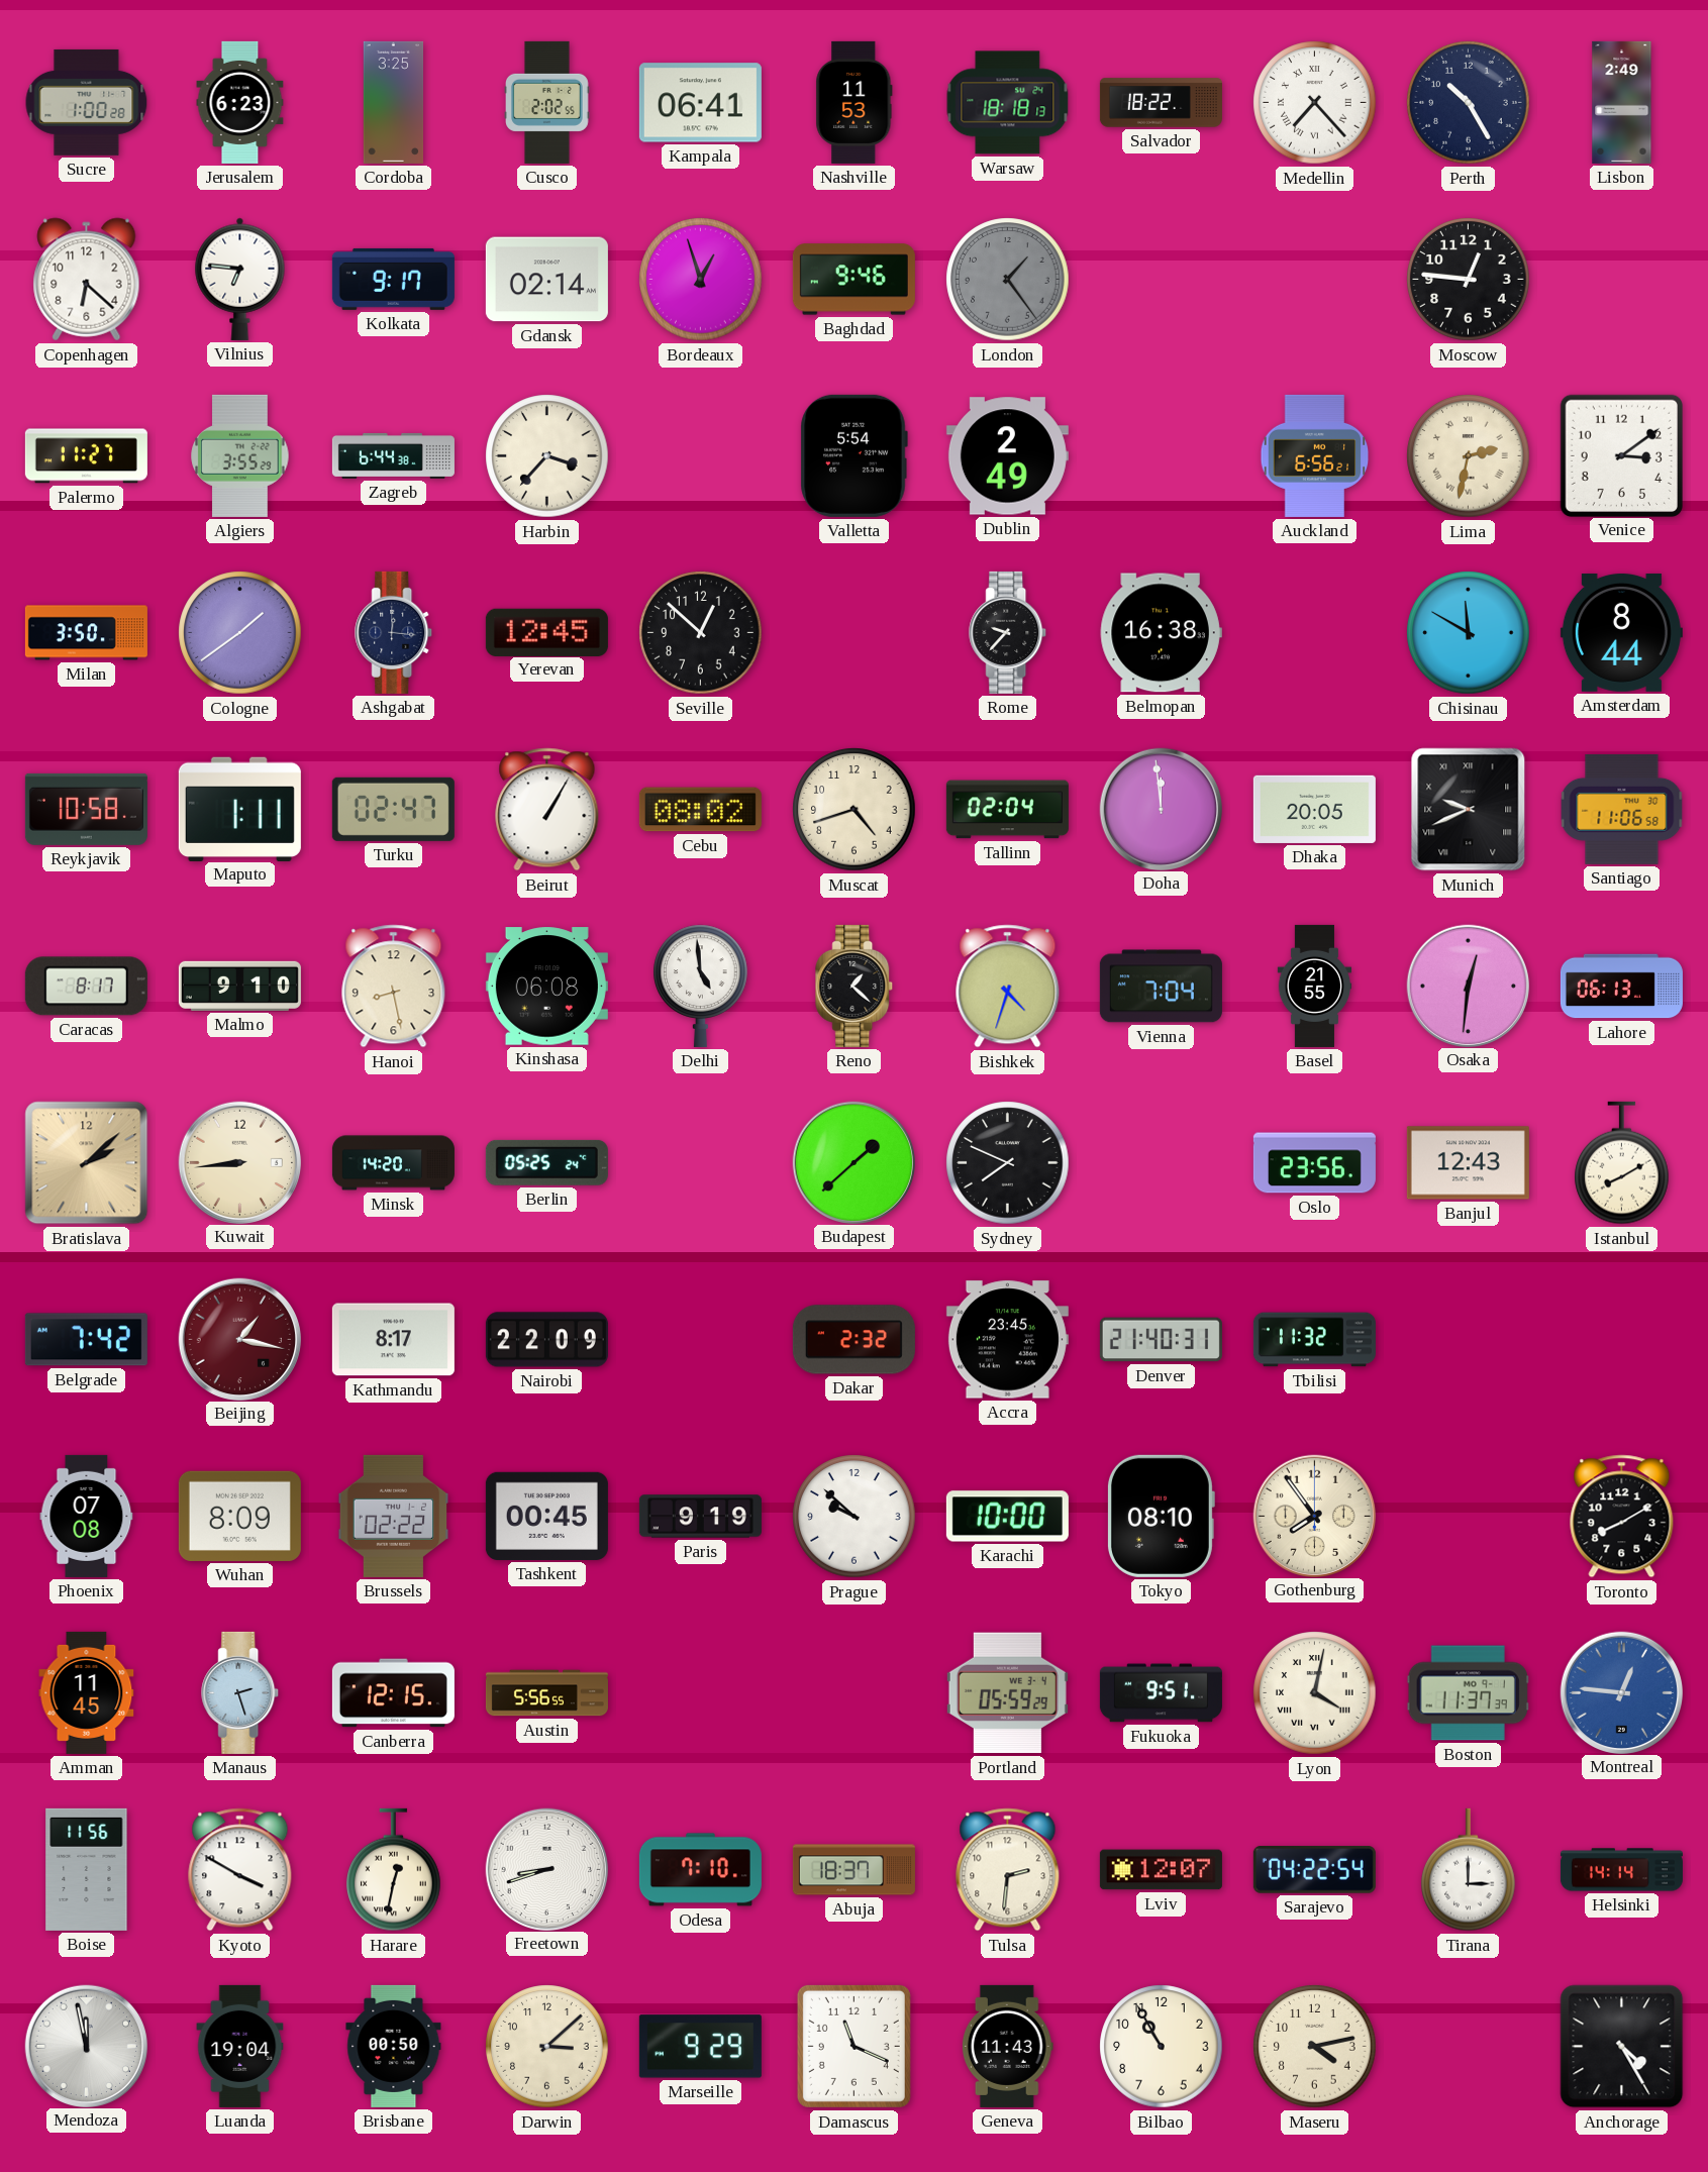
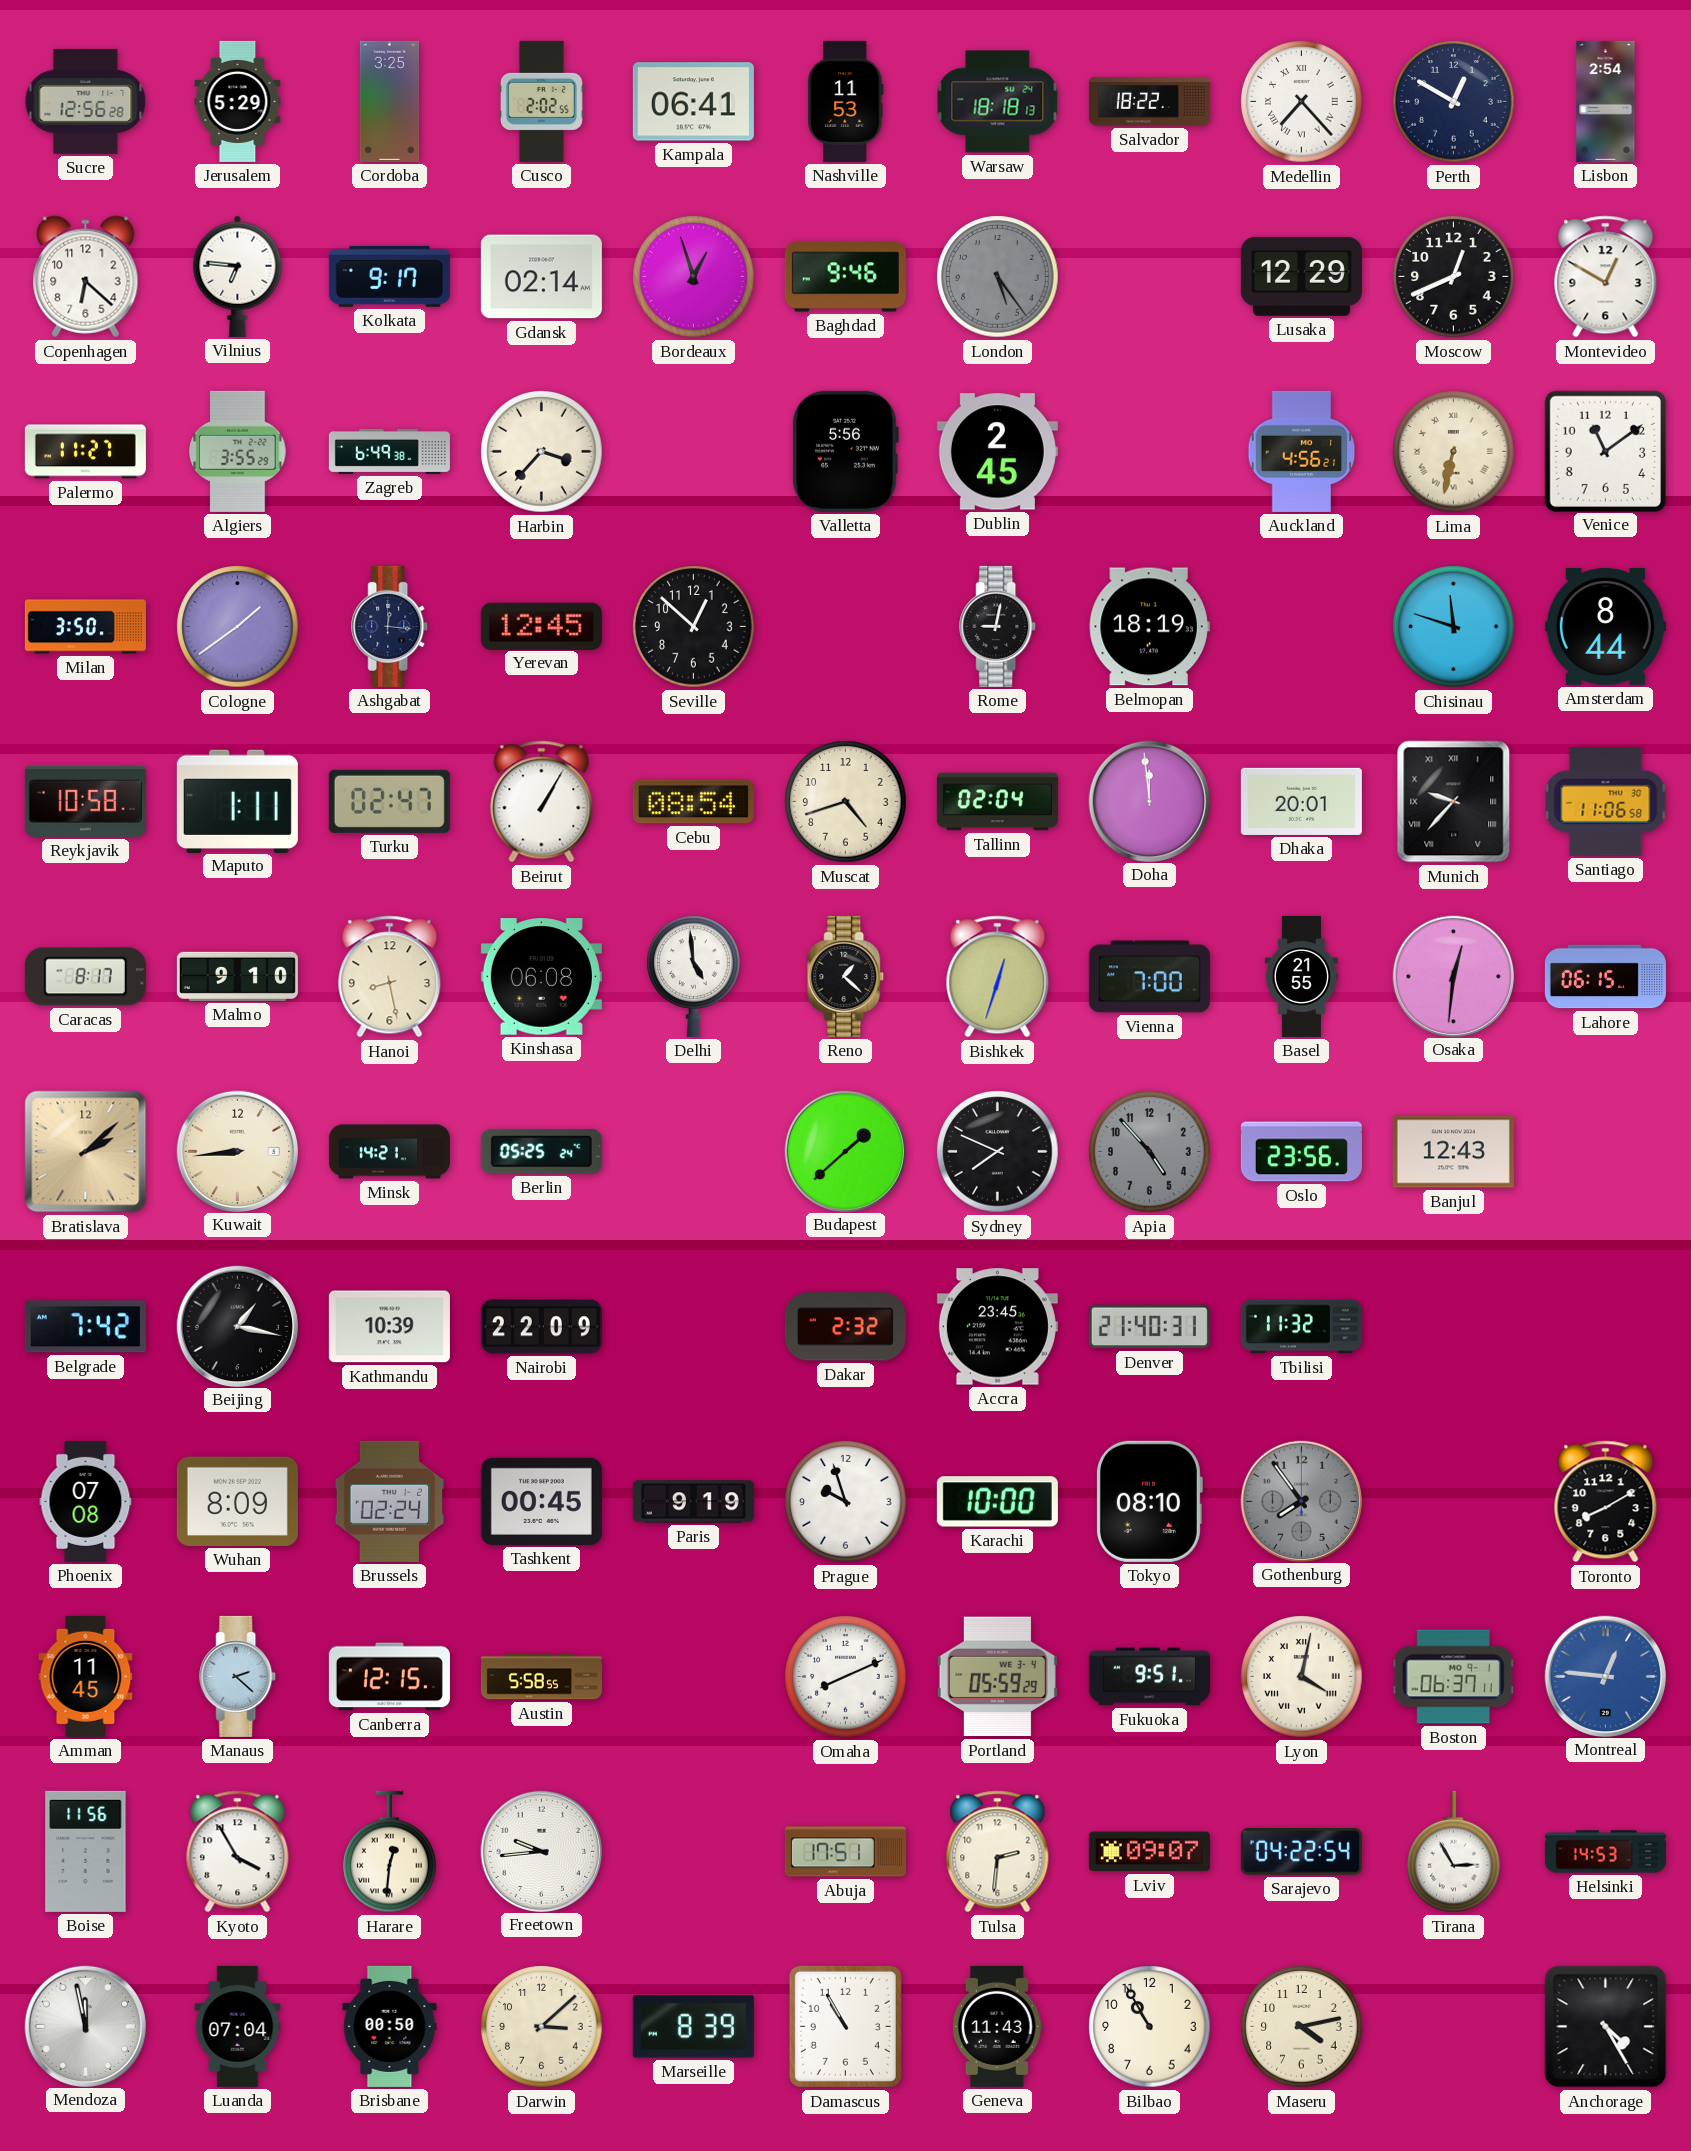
Sucre: 1:00 -> 12:56 (86, 101)
Jerusalem: 6:23 -> 5:29 (238, 101)
Perth: 10:25 -> 12:50 (1454, 102)
Lisbon: 2:49 -> 2:54 (1606, 101)
London: 1:24 -> 5:24 (998, 277)
Lusaka: none -> 12:29 (1301, 277)
Moscow: 12:46 -> 12:41 (1454, 277)
Montevideo: none -> 12:50 (1606, 277)
Zagreb: 6:44 -> 6:49 (389, 451)
Valletta: 5:54 -> 5:56 (845, 451)
Dublin: 2:49 -> 2:45 (997, 452)
Auckland: 6:56 -> 4:56 (1302, 451)
Lima: 2:32 -> 6:32 (1454, 452)
Venice: 3:09 -> 11:09 (1605, 451)
Rome: 9:37 -> 9:02 (998, 626)
Belmopan: 16:38 -> 18:19 (1149, 627)
Chisinau: 11:50 -> 11:48 (1454, 627)
Cebu: 08:02 -> 08:54 (693, 802)
Dhaka: 20:05 -> 20:01 (1301, 801)
Munich: 9:41 -> 9:37 (1454, 802)
Bishkek: 4:33 -> 12:33 (998, 977)
Vienna: 7:04 -> 7:00 (1149, 977)
Lahore: 06:13 -> 06:15 (1605, 977)
Minsk: 14:20 -> 14:21 (389, 1152)
Apia: none -> 4:53 (1150, 1152)
Istanbul: 8:10 -> none (1622, 1163)
Beijing dial: burgundy -> black (237, 1326)
Kathmandu: 8:17 -> 10:39 (389, 1327)
Brussels: 02:22 -> 02:24 (390, 1501)
Prague: 9:52 -> 9:57 (846, 1502)
Gothenburg dial: cream -> grey (1301, 1501)
Manaus: 2:27 -> 2:22 (238, 1676)
Austin: 5:56 -> 5:58 (541, 1677)
Omaha: none -> 8:11 (846, 1677)
Boston: 11:37 -> 06:37 (1453, 1677)
Kyoto: 3:50 -> 3:55 (238, 1852)
Harare: 12:32 -> 12:31 (390, 1852)
Freetown: 8:42 -> 9:44 (541, 1851)
Odesa: 7:10 -> none (700, 1870)
Abuja: 18:37 -> 17:51 (845, 1852)
Lviv: 12:07 -> 09:07 (1149, 1852)
Tirana: 3:00 -> 2:55 (1454, 1852)
Helsinki: 14:14 -> 14:53 (1605, 1852)
Luanda: 19:04 -> 07:04 (238, 2026)
Marseille: 9:29 -> 8:39 (693, 2027)
Damascus: 11:19 -> 10:55 (845, 2026)
